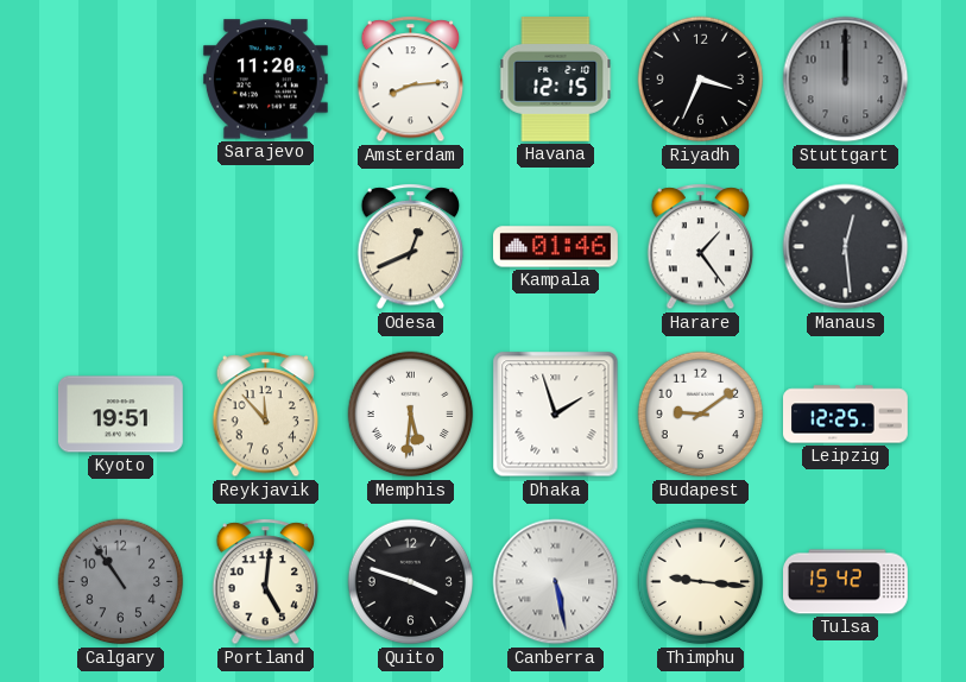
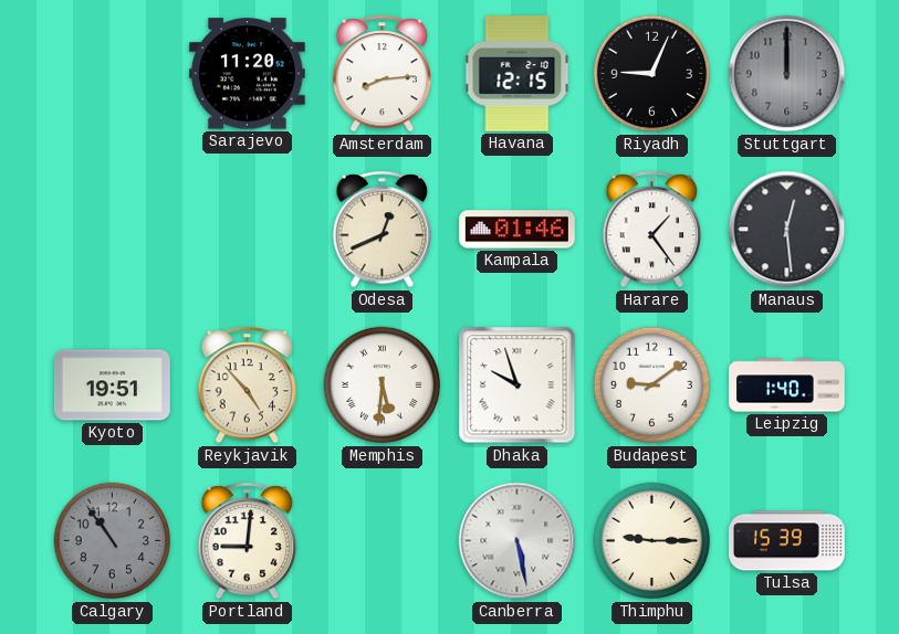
Riyadh: 3:34 -> 9:04 (652, 74)
Reykjavik: 11:53 -> 4:53 (248, 385)
Dhaka: 1:57 -> 9:57 (518, 385)
Leipzig: 12:25 -> 1:40 (787, 385)
Portland: 5:01 -> 9:01 (248, 541)
Quito: 3:48 -> none (411, 582)
Thimphu: 9:16 -> 9:15 (652, 541)
Tulsa: 15:42 -> 15:39 (787, 541)
